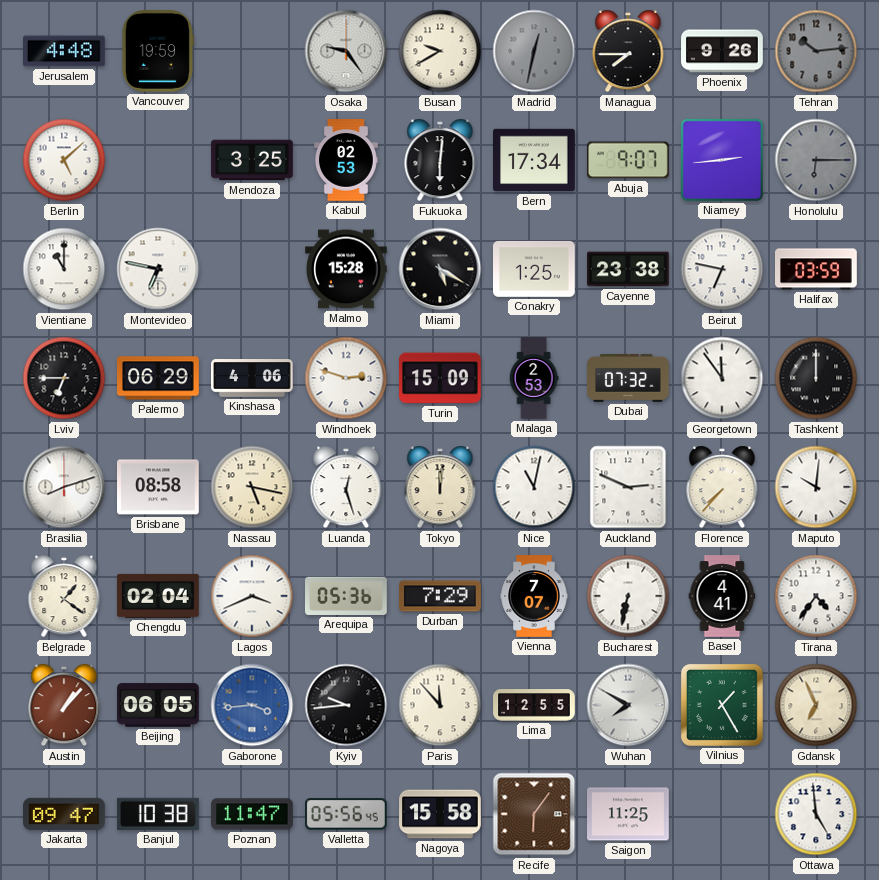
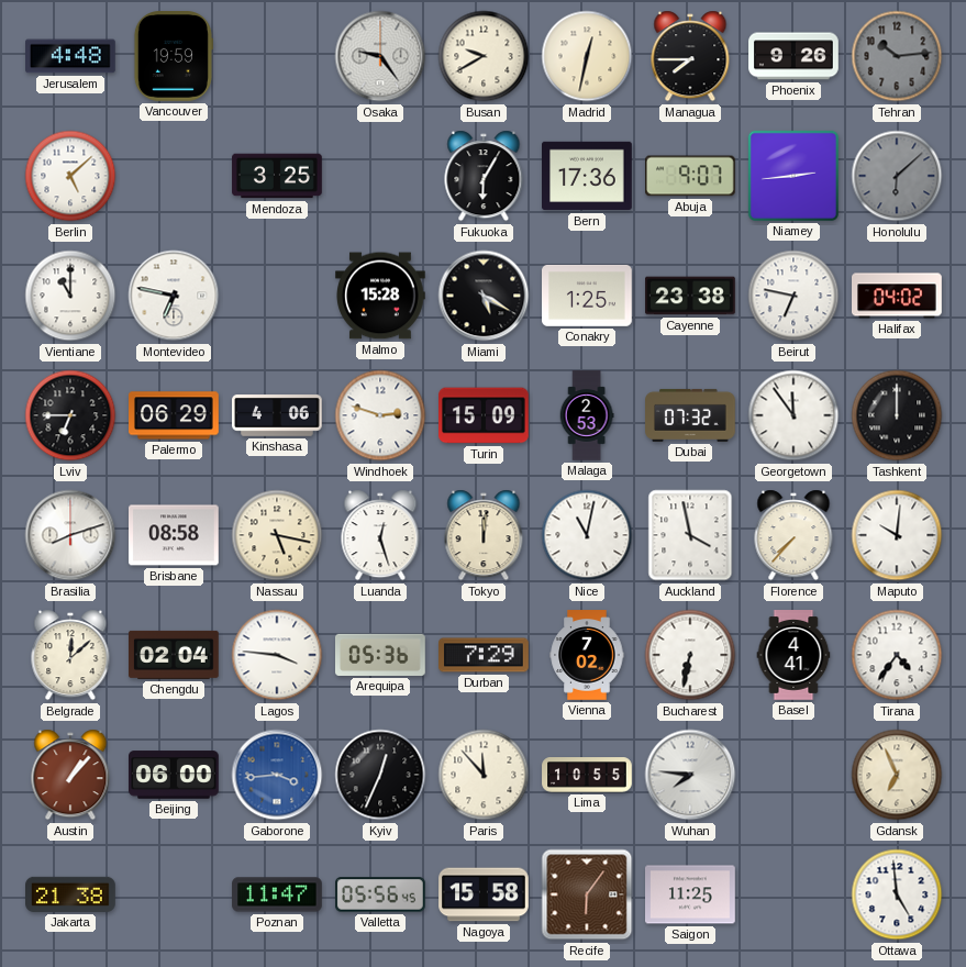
Madrid dial: grey -> cream (587, 56)
Kabul: 02:53 -> none (347, 160)
Fukuoka: 6:01 -> 6:05 (484, 176)
Bern: 17:34 -> 17:36 (587, 176)
Honolulu: 6:15 -> 6:08 (897, 176)
Halifax: 03:59 -> 04:02 (898, 296)
Auckland: 2:49 -> 3:58 (690, 535)
Belgrade: 1:21 -> 12:08 (70, 655)
Lagos: 3:41 -> 3:46 (277, 655)
Vienna: 7:07 -> 7:02 (587, 655)
Beijing: 06:05 -> 06:00 (175, 775)
Kyiv: 9:44 -> 12:34 (380, 775)
Lima: 12:55 -> 10:55 (587, 775)
Wuhan: 7:50 -> 7:46 (690, 775)
Vilnius: 1:25 -> none (722, 705)
Jakarta: 09:47 -> 21:38 (71, 894)
Banjul: 10:38 -> none (159, 814)
